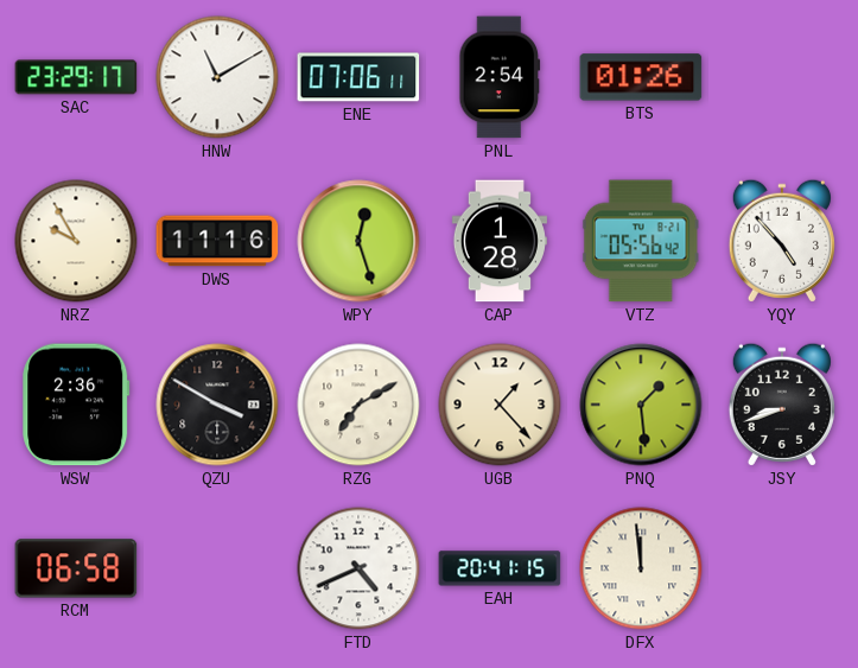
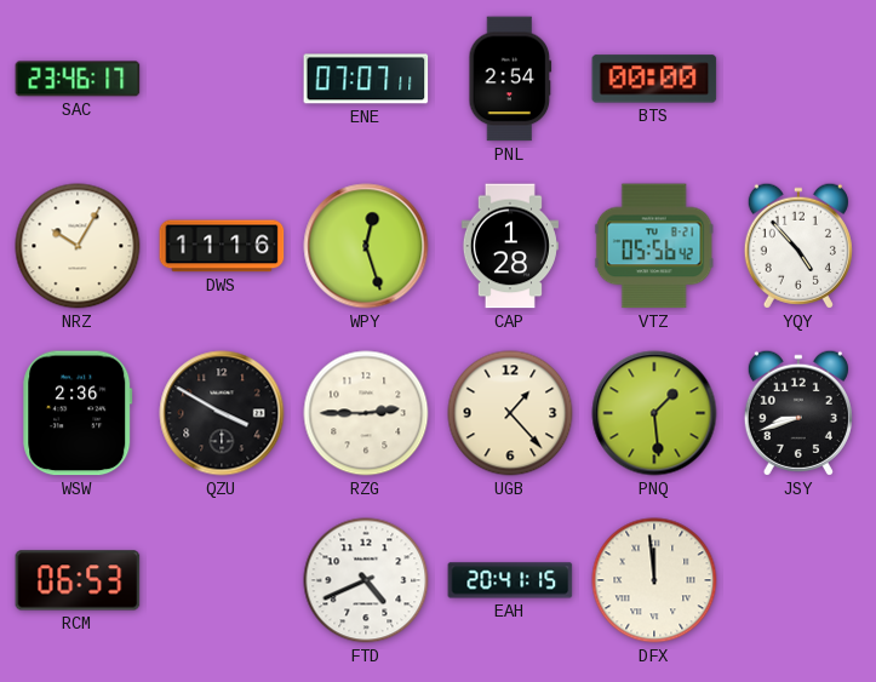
SAC: 23:29 -> 23:46 (78, 79)
HNW: 11:10 -> none (217, 77)
ENE: 07:06 -> 07:07 (366, 79)
BTS: 01:26 -> 00:00 (654, 79)
NRZ: 9:55 -> 10:05 (78, 246)
RZG: 7:10 -> 2:45 (366, 413)
RCM: 06:58 -> 06:53 (78, 580)
